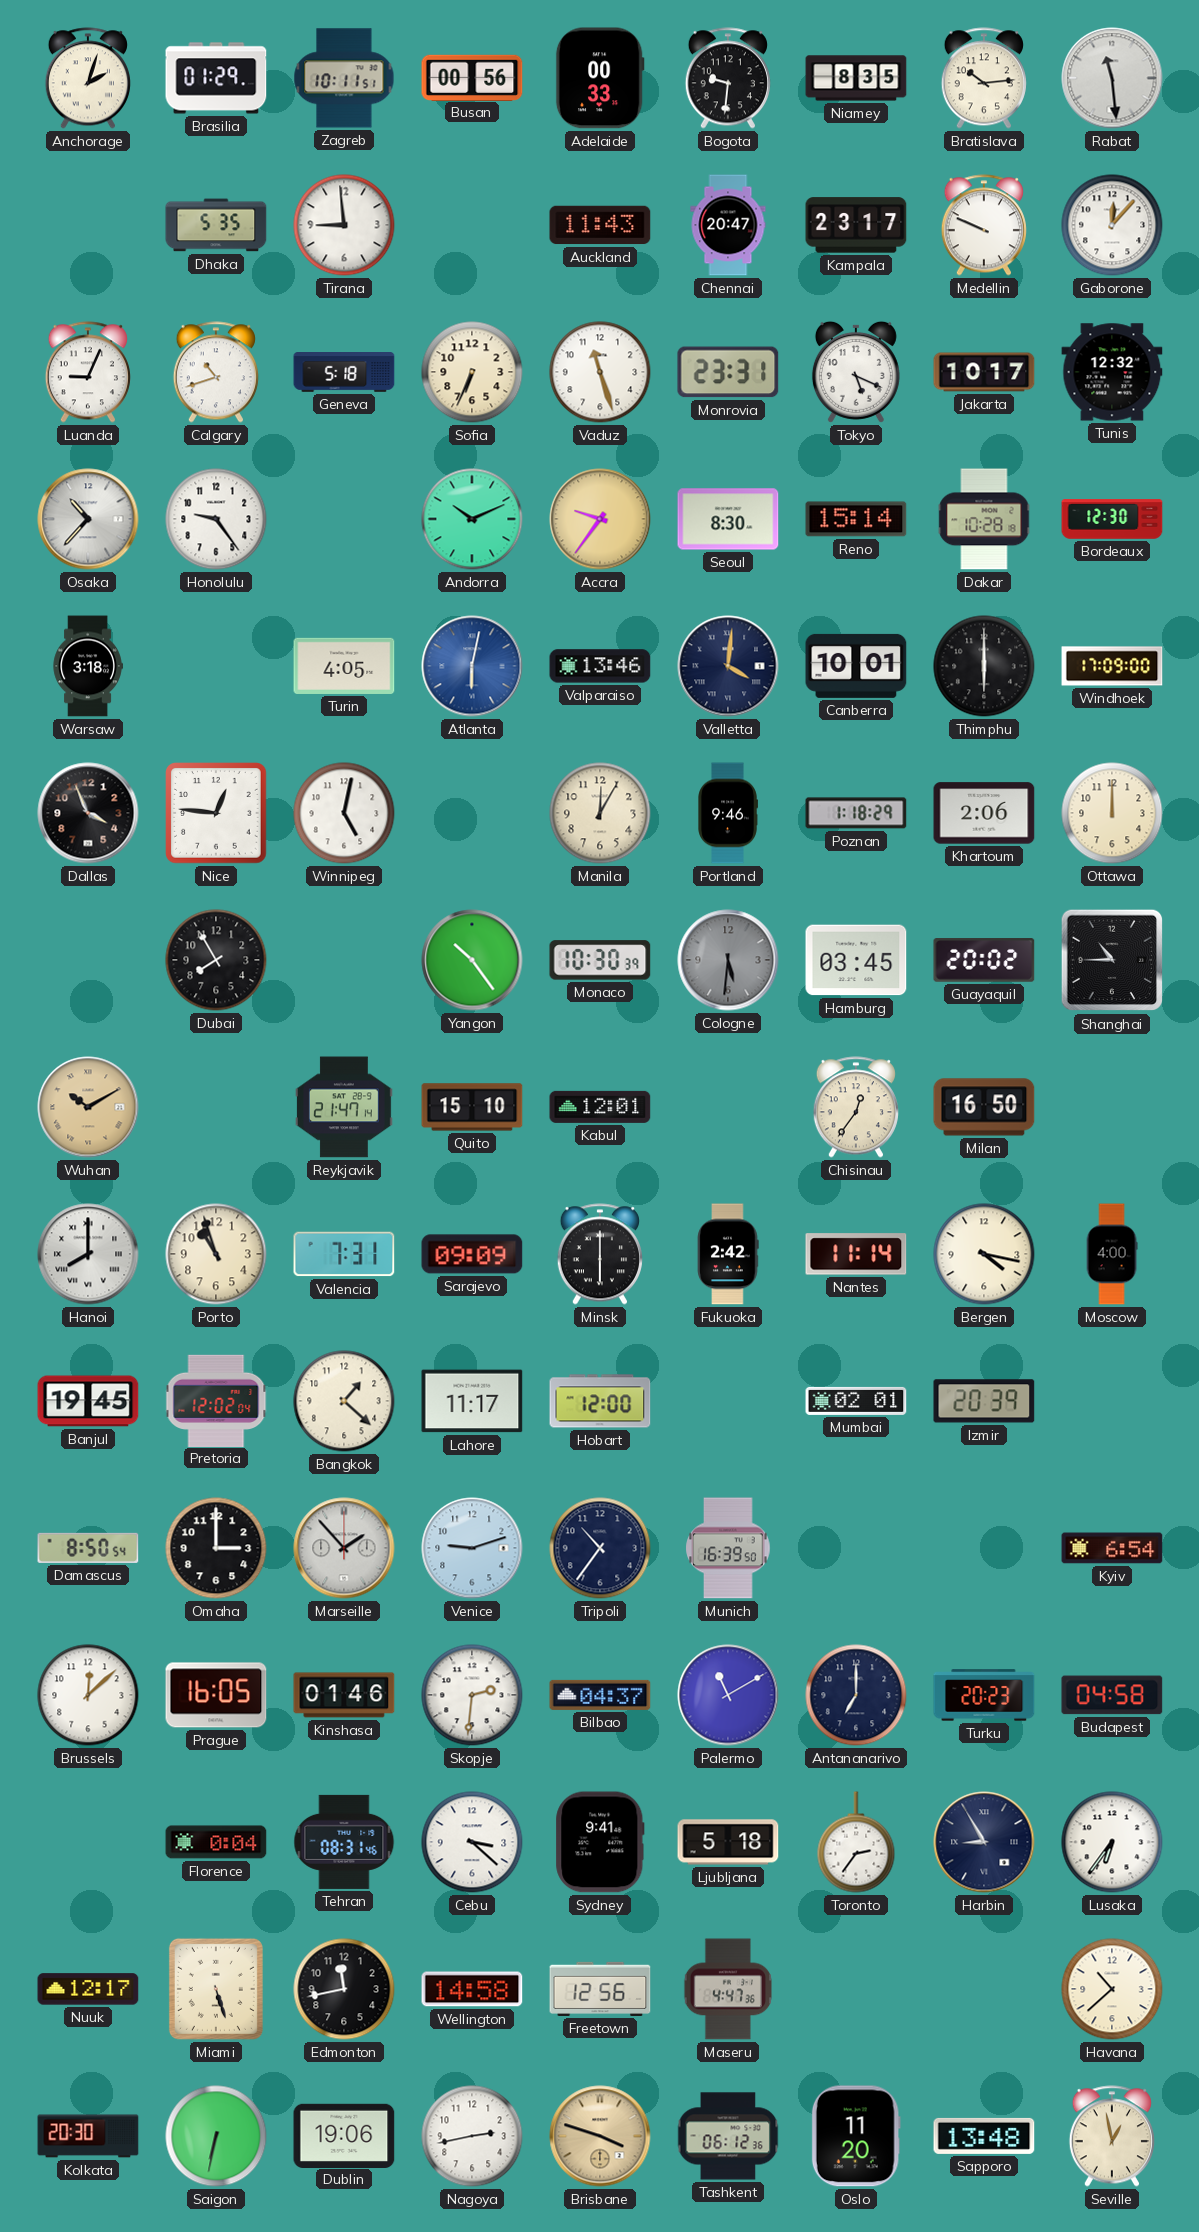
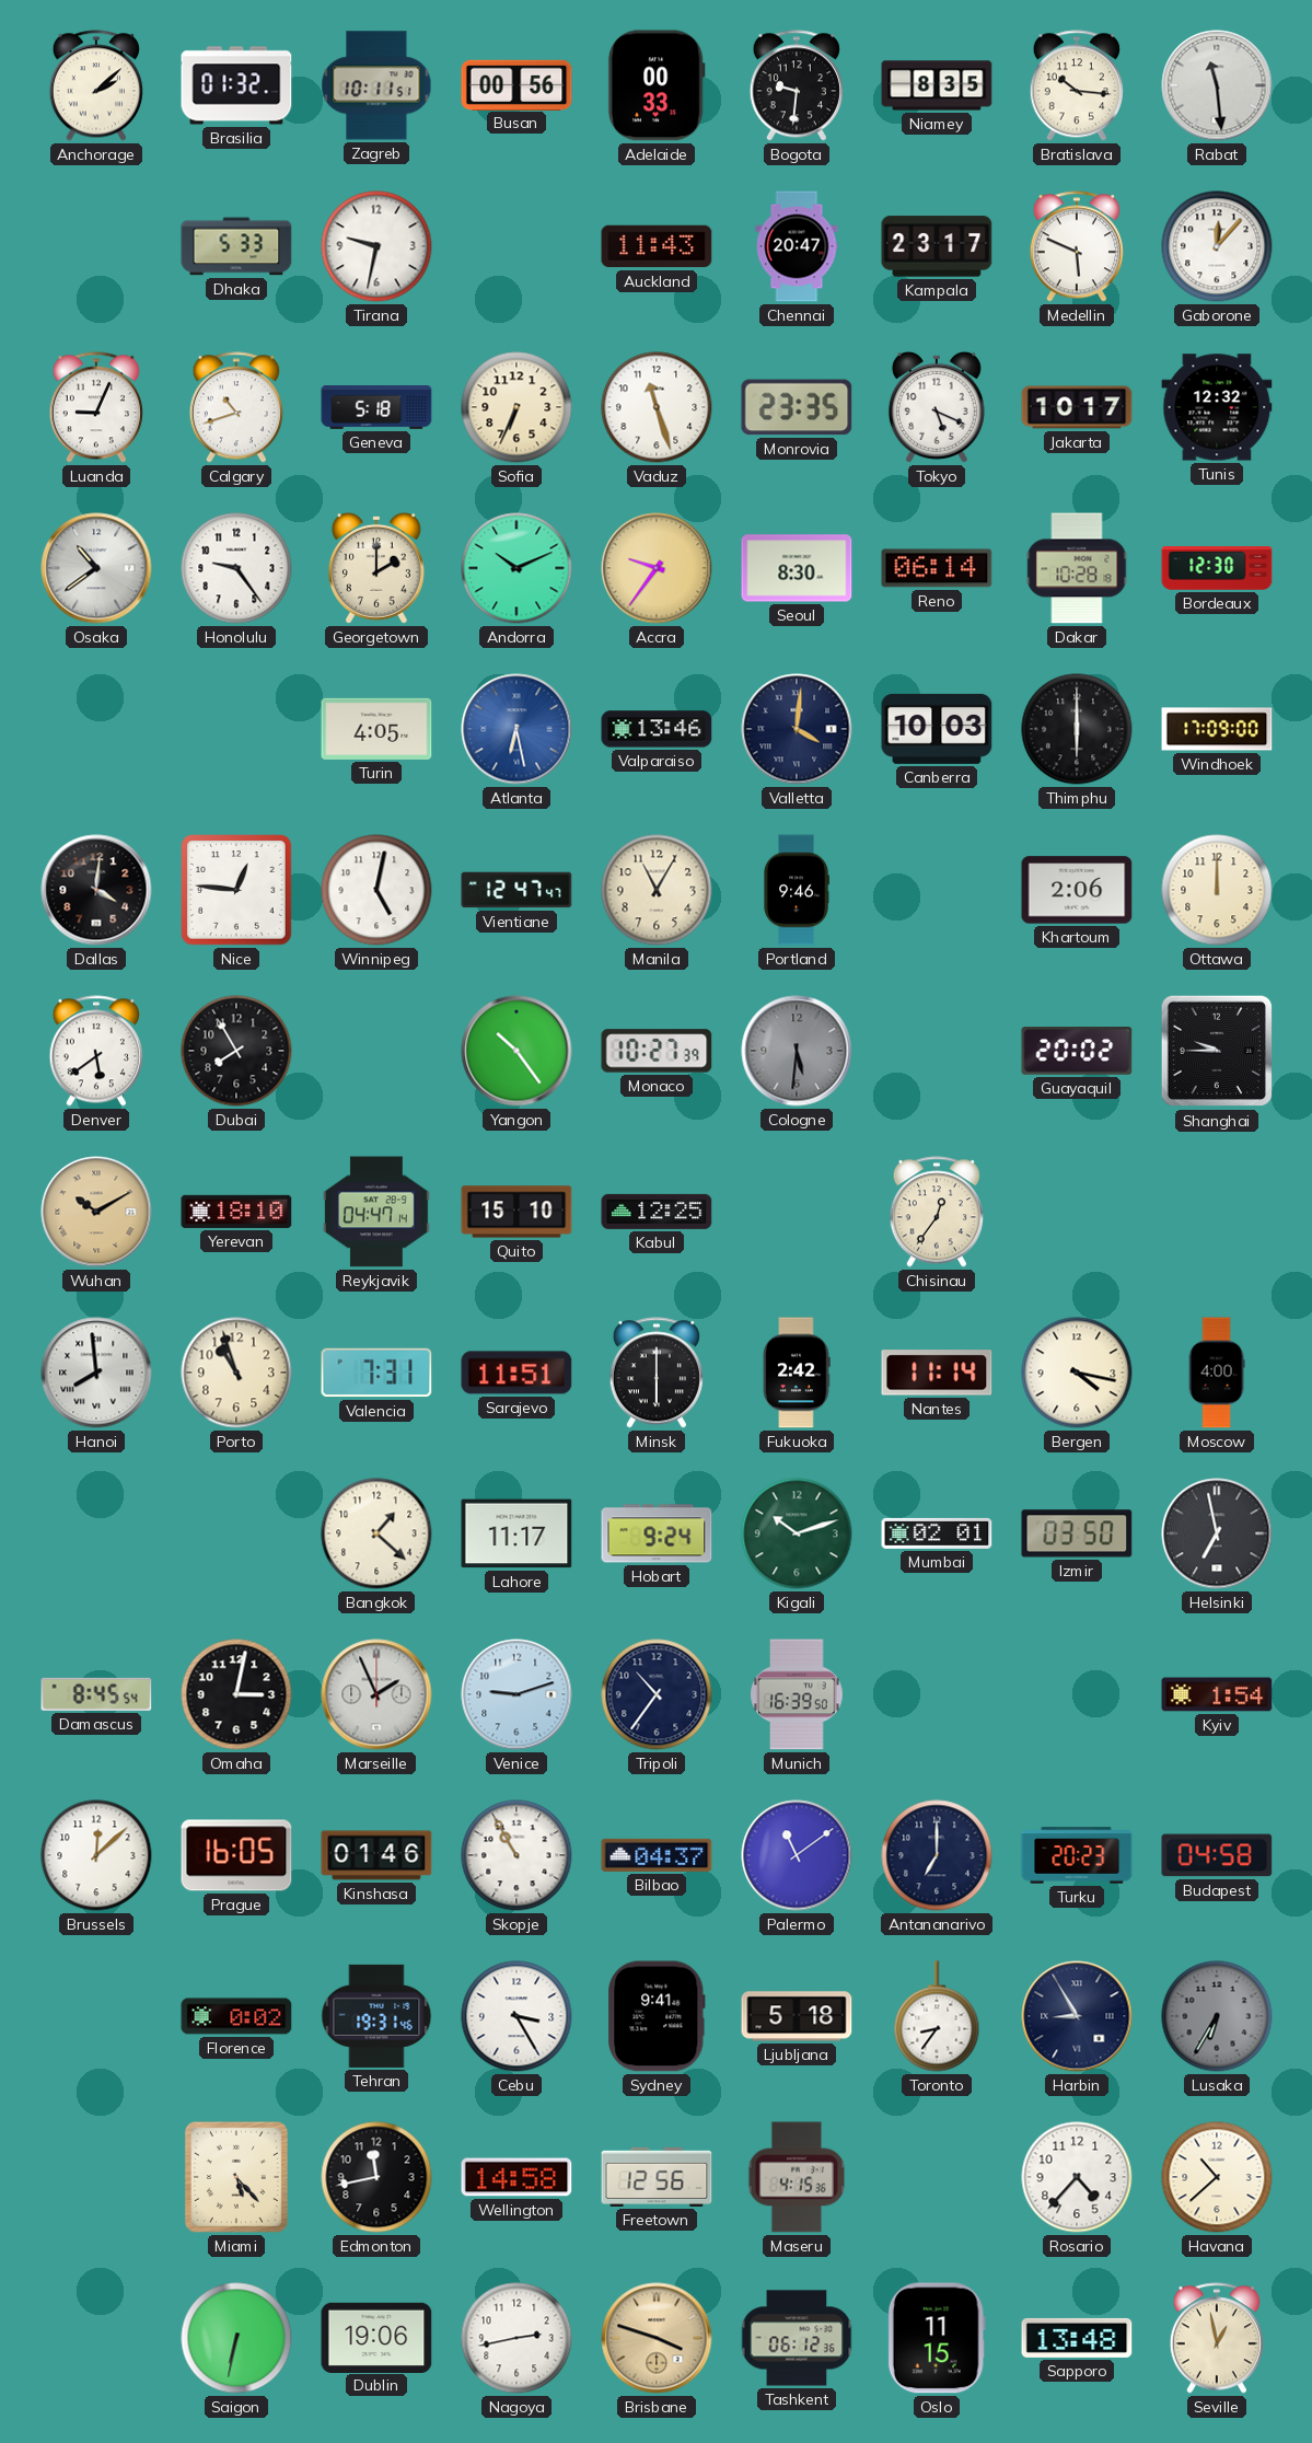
Anchorage: 2:03 -> 2:08 (96, 85)
Brasilia: 01:29 -> 01:32 (236, 85)
Bratislava: 10:14 -> 10:16 (1077, 85)
Dhaka: 5:35 -> 5:33 (236, 246)
Tirana: 8:59 -> 9:32 (376, 246)
Medellin: 9:49 -> 5:49 (1077, 246)
Monrovia: 23:31 -> 23:35 (797, 407)
Osaka: 10:37 -> 10:39 (96, 568)
Georgetown: none -> 2:00 (376, 568)
Reno: 15:14 -> 06:14 (937, 568)
Warsaw: 3:18 -> none (88, 666)
Atlanta: 6:02 -> 6:28 (516, 729)
Canberra: 10:01 -> 10:03 (937, 729)
Dallas: 3:56 -> 4:01 (96, 890)
Vientiane: none -> 12:47 (516, 890)
Manila: 12:05 -> 11:05 (657, 890)
Poznan: 1:18 -> none (856, 813)
Denver: none -> 5:39 (96, 1051)
Monaco: 10:30 -> 10:27 (657, 1051)
Hamburg: 03:45 -> none (856, 960)
Shanghai: 10:45 -> 9:45 (1217, 1051)
Yerevan: none -> 18:10 (236, 1212)
Reykjavik: 21:47 -> 04:47 (376, 1212)
Kabul: 12:01 -> 12:25 (657, 1212)
Milan: 16:50 -> none (984, 1107)
Hanoi: 8:00 -> 7:59 (96, 1373)
Sarajevo: 09:09 -> 11:51 (516, 1373)
Banjul: 19:45 -> none (88, 1401)
Pretoria: 12:02 -> none (216, 1400)
Hobart: 12:00 -> 9:24 (657, 1533)
Kigali: none -> 10:12 (797, 1533)
Izmir: 20:39 -> 03:50 (1077, 1533)
Helsinki: none -> 6:58 (1217, 1533)
Damascus: 8:50 -> 8:45 (96, 1694)
Omaha: 3:00 -> 3:02 (236, 1694)
Marseille: 1:53 -> 1:56 (376, 1694)
Kyiv: 6:54 -> 1:54 (1217, 1694)
Skopje: 2:31 -> 10:55 (516, 1855)
Palermo: 11:10 -> 11:09 (797, 1855)
Florence: 0:04 -> 0:02 (236, 2016)
Tehran: 08:31 -> 19:31 (376, 2016)
Cebu: 3:22 -> 3:25 (516, 2016)
Toronto: 2:36 -> 8:36 (937, 2016)
Lusaka: 6:36 -> 6:35 (1217, 2016)
Lusaka dial: white -> grey (1217, 2016)
Nuuk: 12:17 -> none (88, 1989)
Miami: 5:27 -> 5:23 (236, 2177)
Maseru: 4:47 -> 4:15 (796, 2177)
Rosario: none -> 4:37 (1077, 2177)
Kolkata: 20:30 -> none (88, 2136)
Oslo: 11:20 -> 11:15 (937, 2338)
